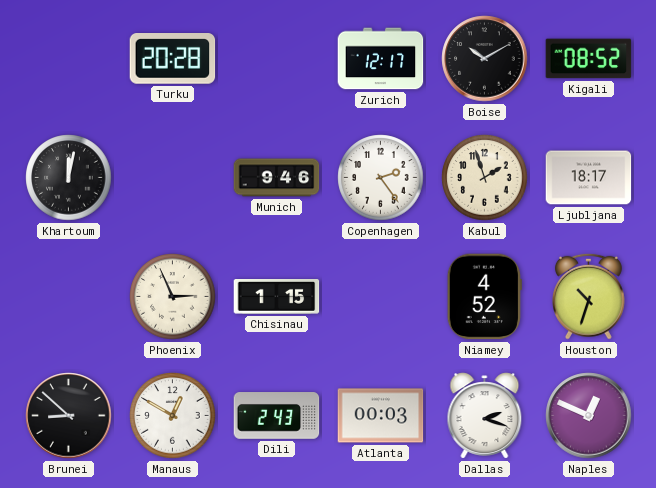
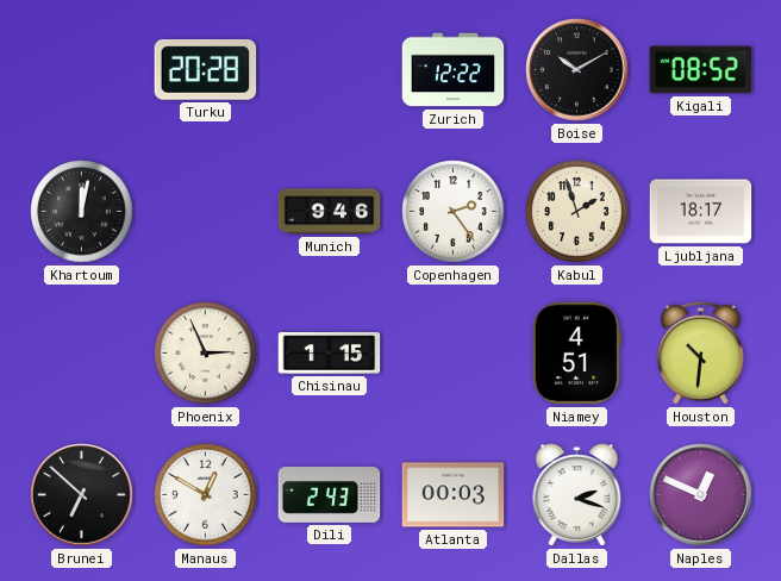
Zurich: 12:17 -> 12:22 (454, 70)
Niamey: 4:52 -> 4:51 (576, 354)
Houston: 10:33 -> 10:31 (700, 352)
Brunei: 8:52 -> 6:52 (82, 495)
